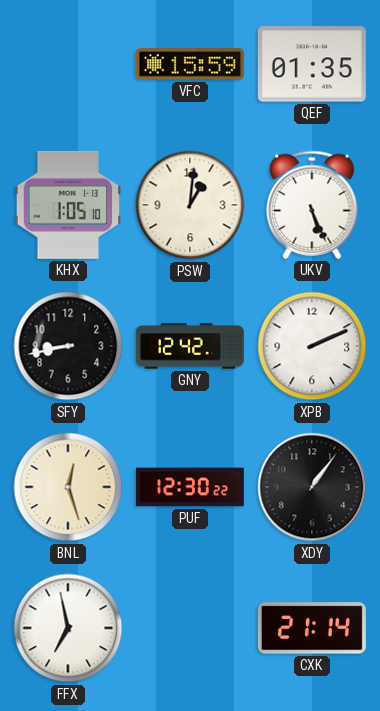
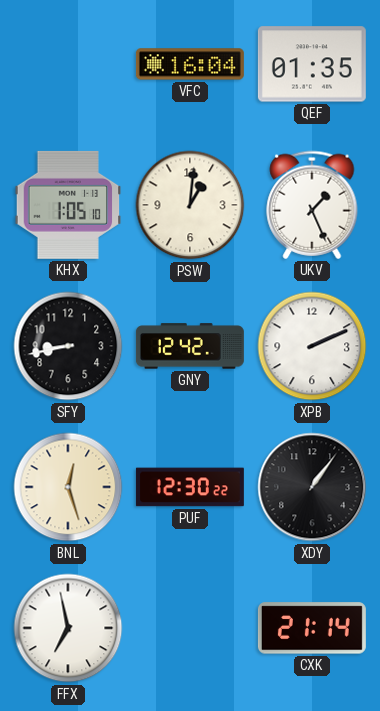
VFC: 15:59 -> 16:04 (190, 64)
UKV: 5:26 -> 1:26 (312, 205)
